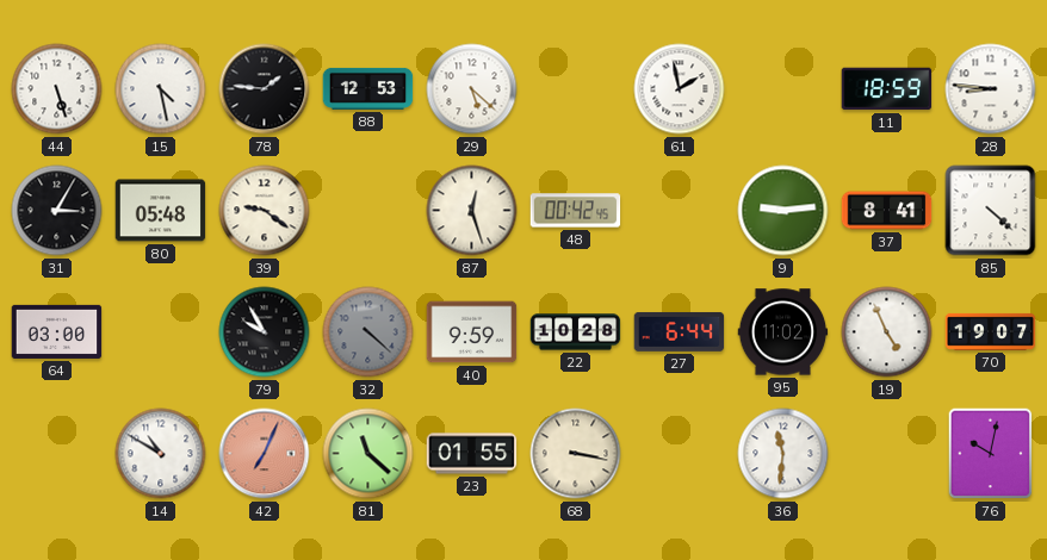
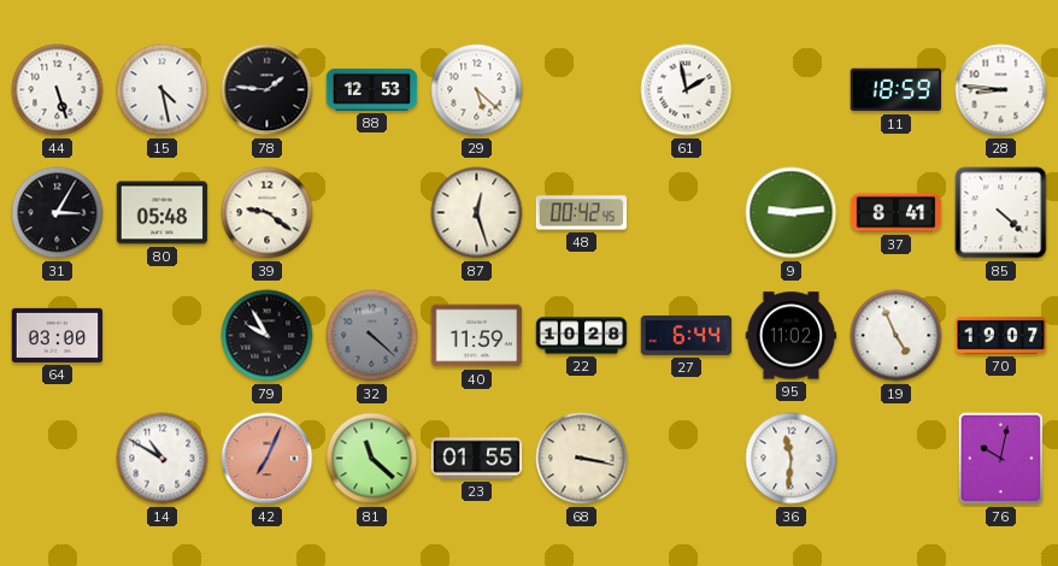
40: 9:59 -> 11:59 (477, 336)
